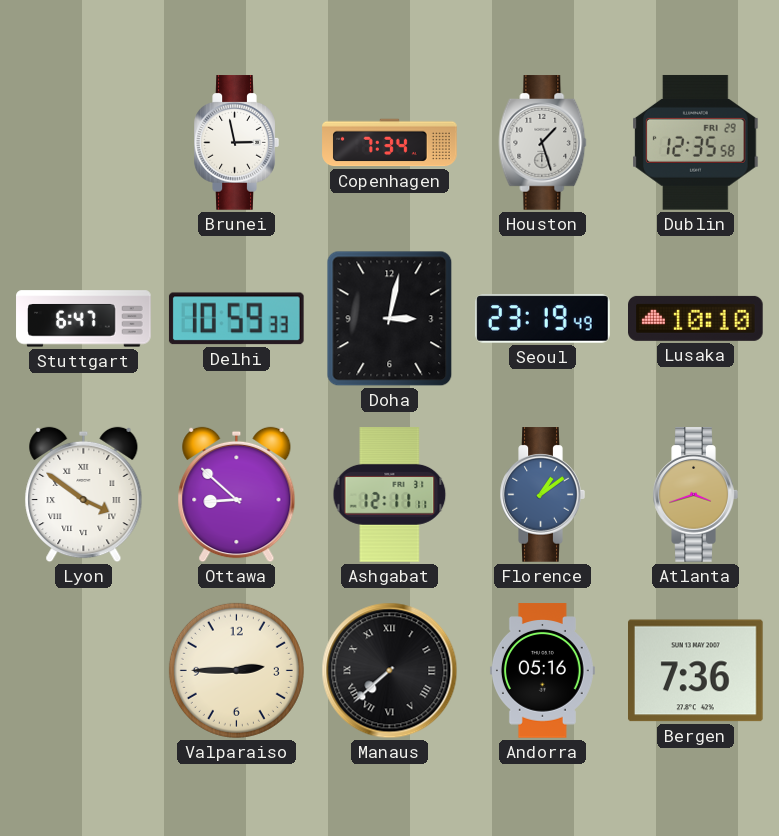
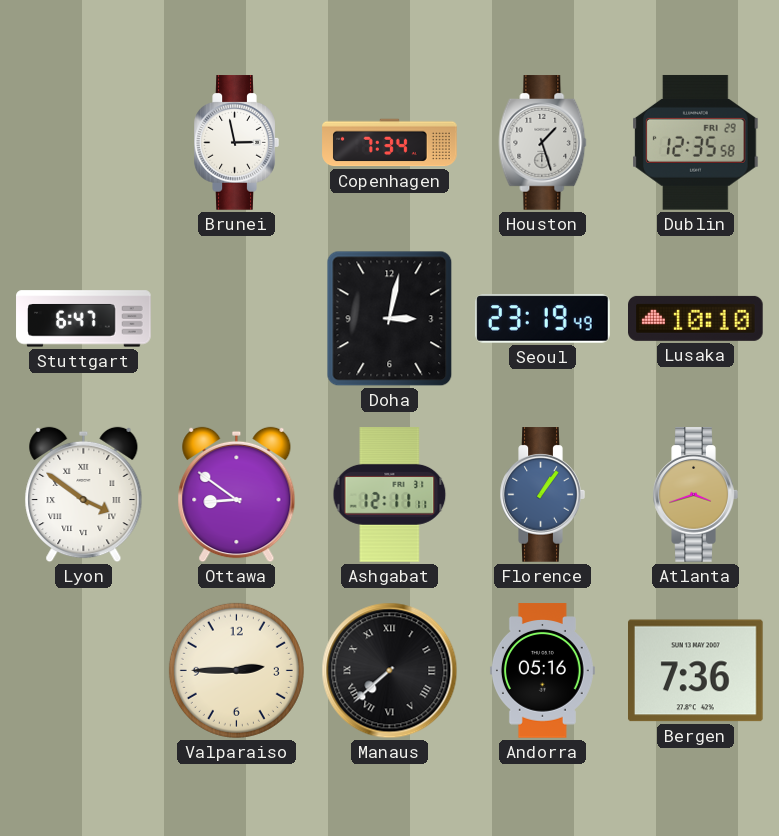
Delhi: 10:59 -> none (236, 319)
Ottawa: 8:52 -> 8:51 (237, 495)
Florence: 1:09 -> 1:06 (542, 495)
